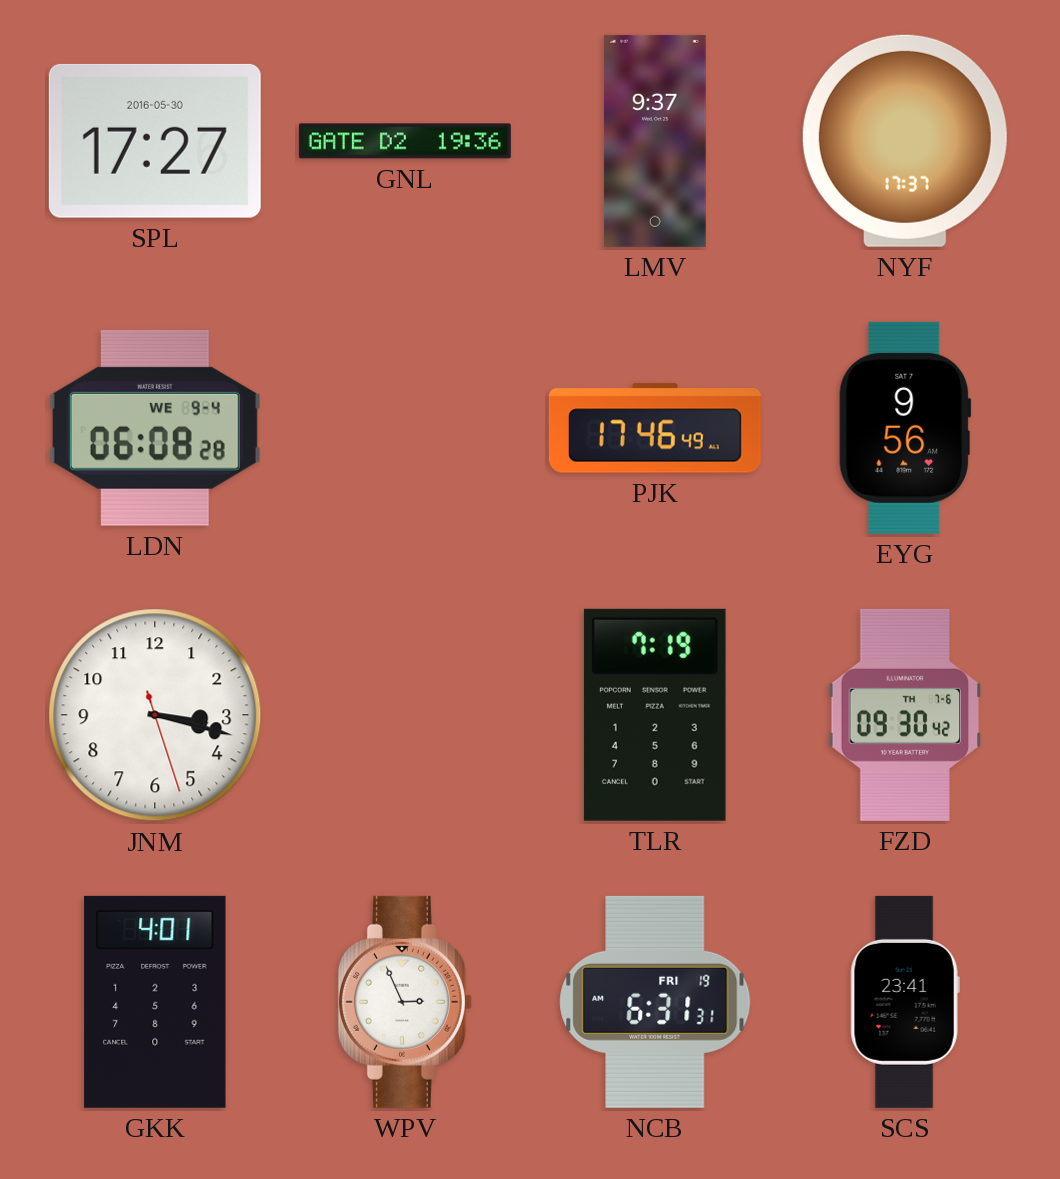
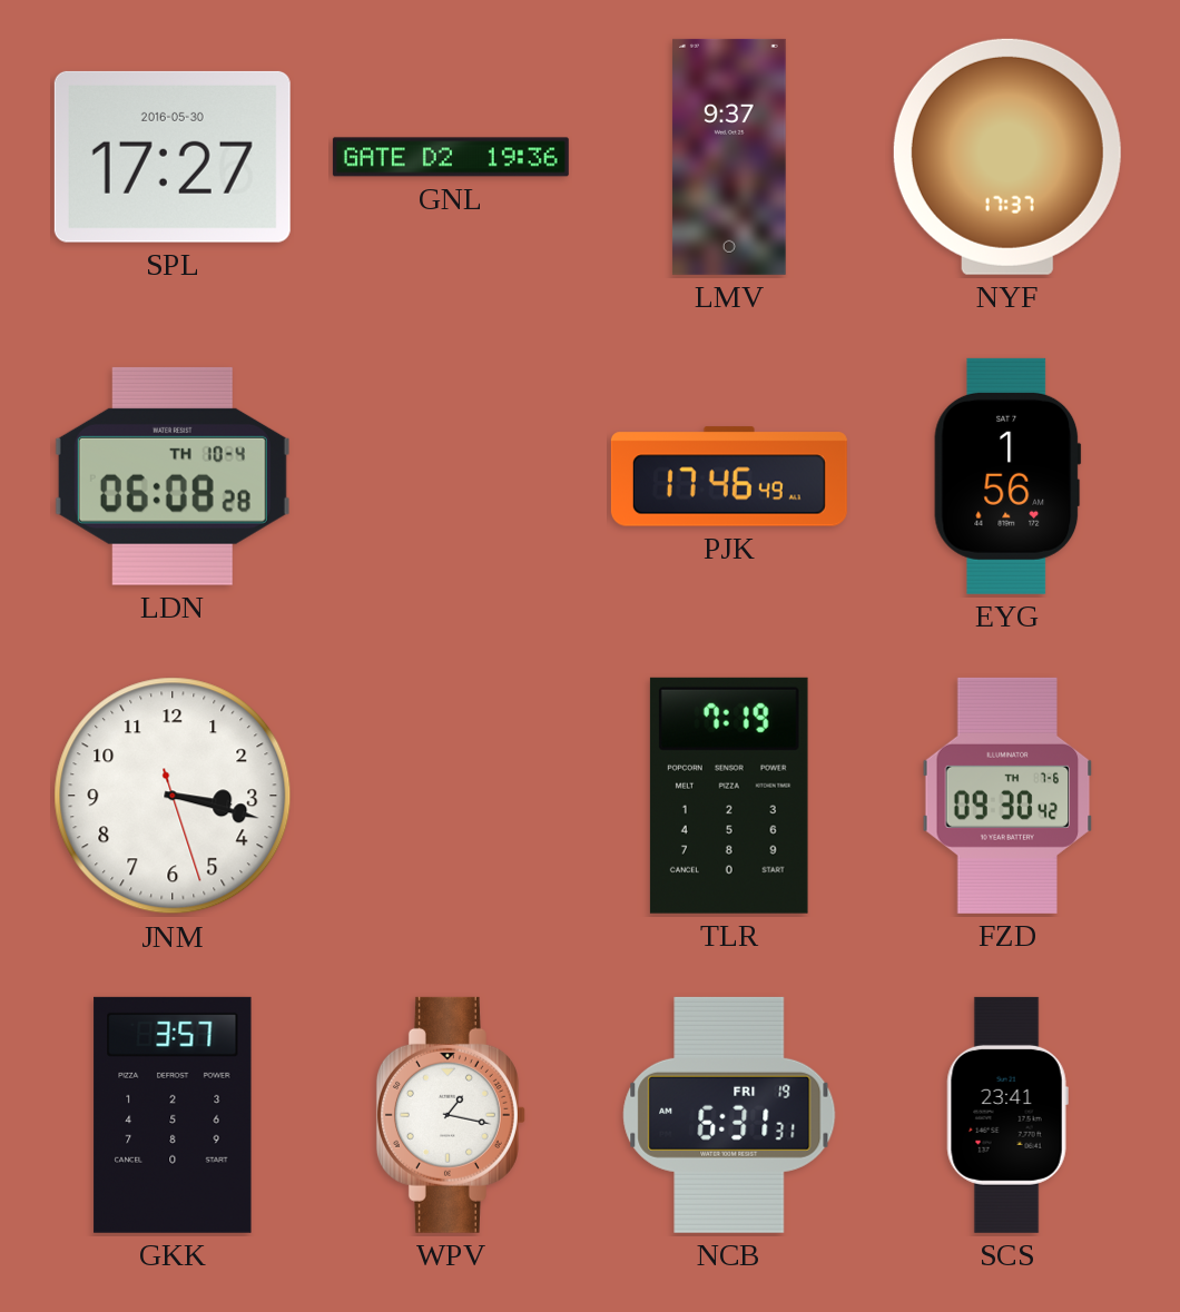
LDN date: WE 9-4 -> TH 10-4 (173, 476)
EYG: 9:56 -> 1:56 (1007, 476)
GKK: 4:01 -> 3:57 (173, 1115)
WPV: 2:56 -> 1:17 (451, 1115)
